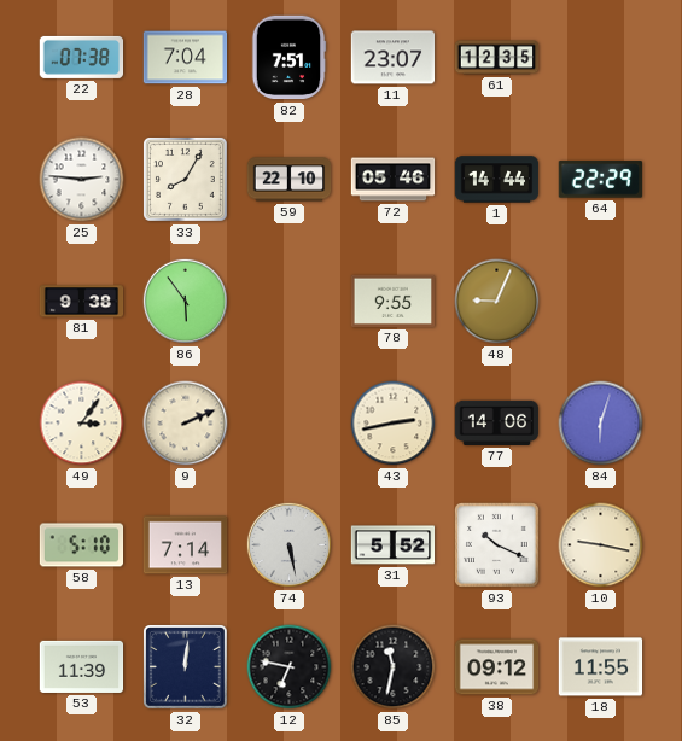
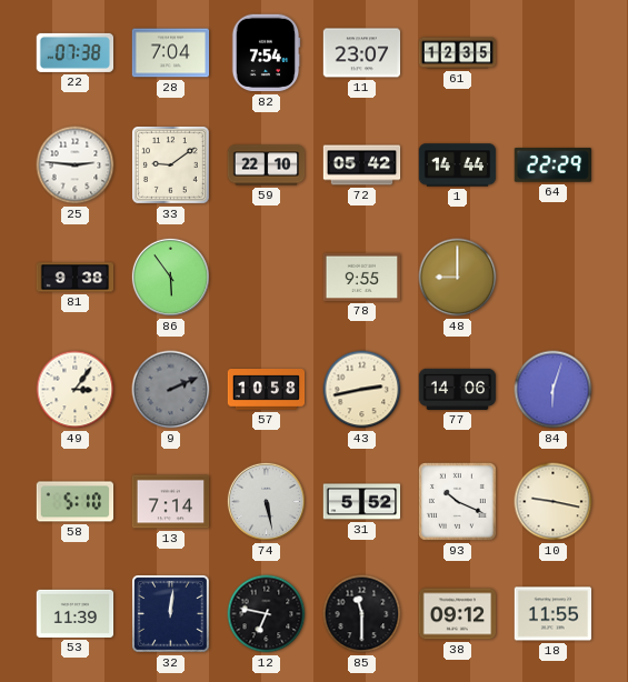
82: 7:51 -> 7:54 (266, 53)
33: 8:05 -> 9:09 (171, 166)
72: 05:46 -> 05:42 (362, 166)
48: 9:04 -> 9:00 (458, 278)
9 dial: cream -> grey (171, 390)
57: none -> 10:58 (267, 390)
85: 11:32 -> 11:30 (362, 614)
